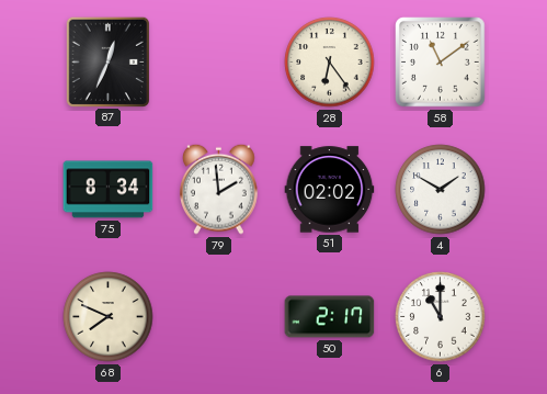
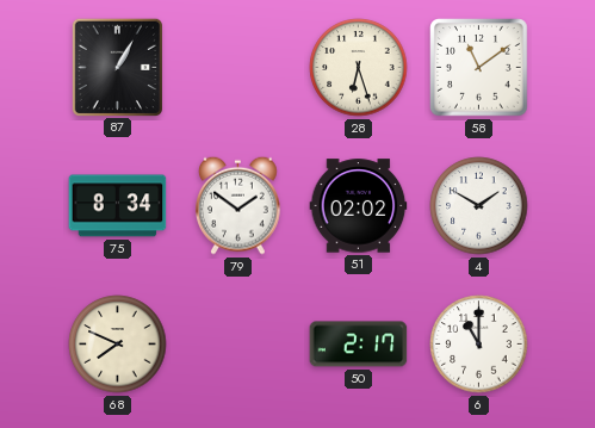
87: 12:34 -> 1:05 (117, 67)
28: 6:24 -> 6:27 (359, 68)
79: 1:59 -> 1:51 (238, 205)
